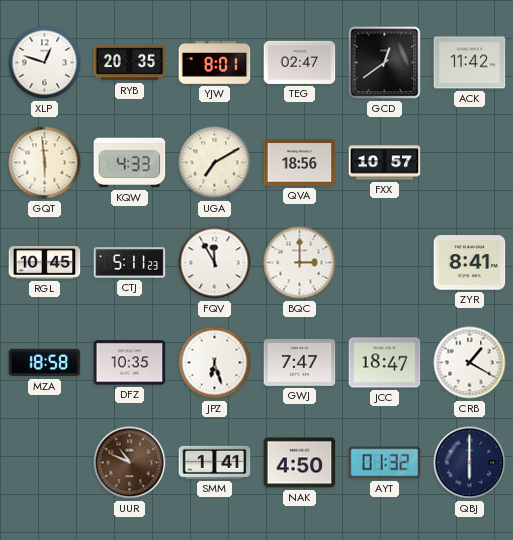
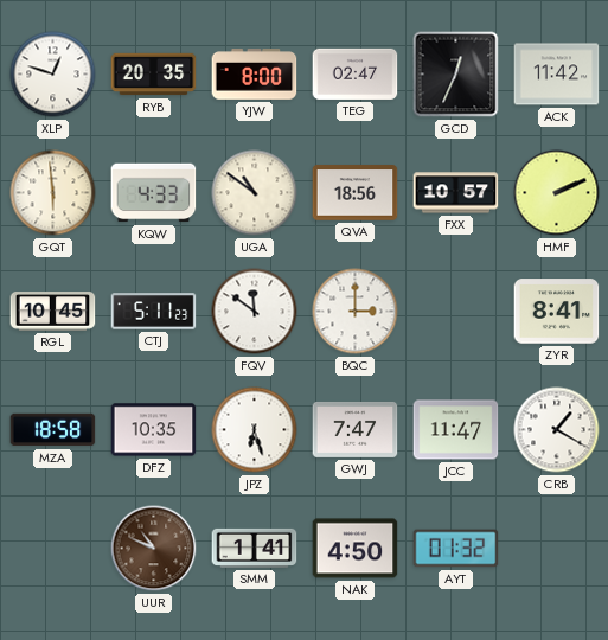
YJW: 8:01 -> 8:00 (255, 75)
GCD: 12:39 -> 12:34 (456, 75)
UGA: 7:10 -> 10:51 (255, 193)
HMF: none -> 2:11 (557, 193)
FQV: 11:55 -> 11:51 (255, 312)
JCC: 18:47 -> 11:47 (456, 430)
QBJ: 6:00 -> none (470, 463)
